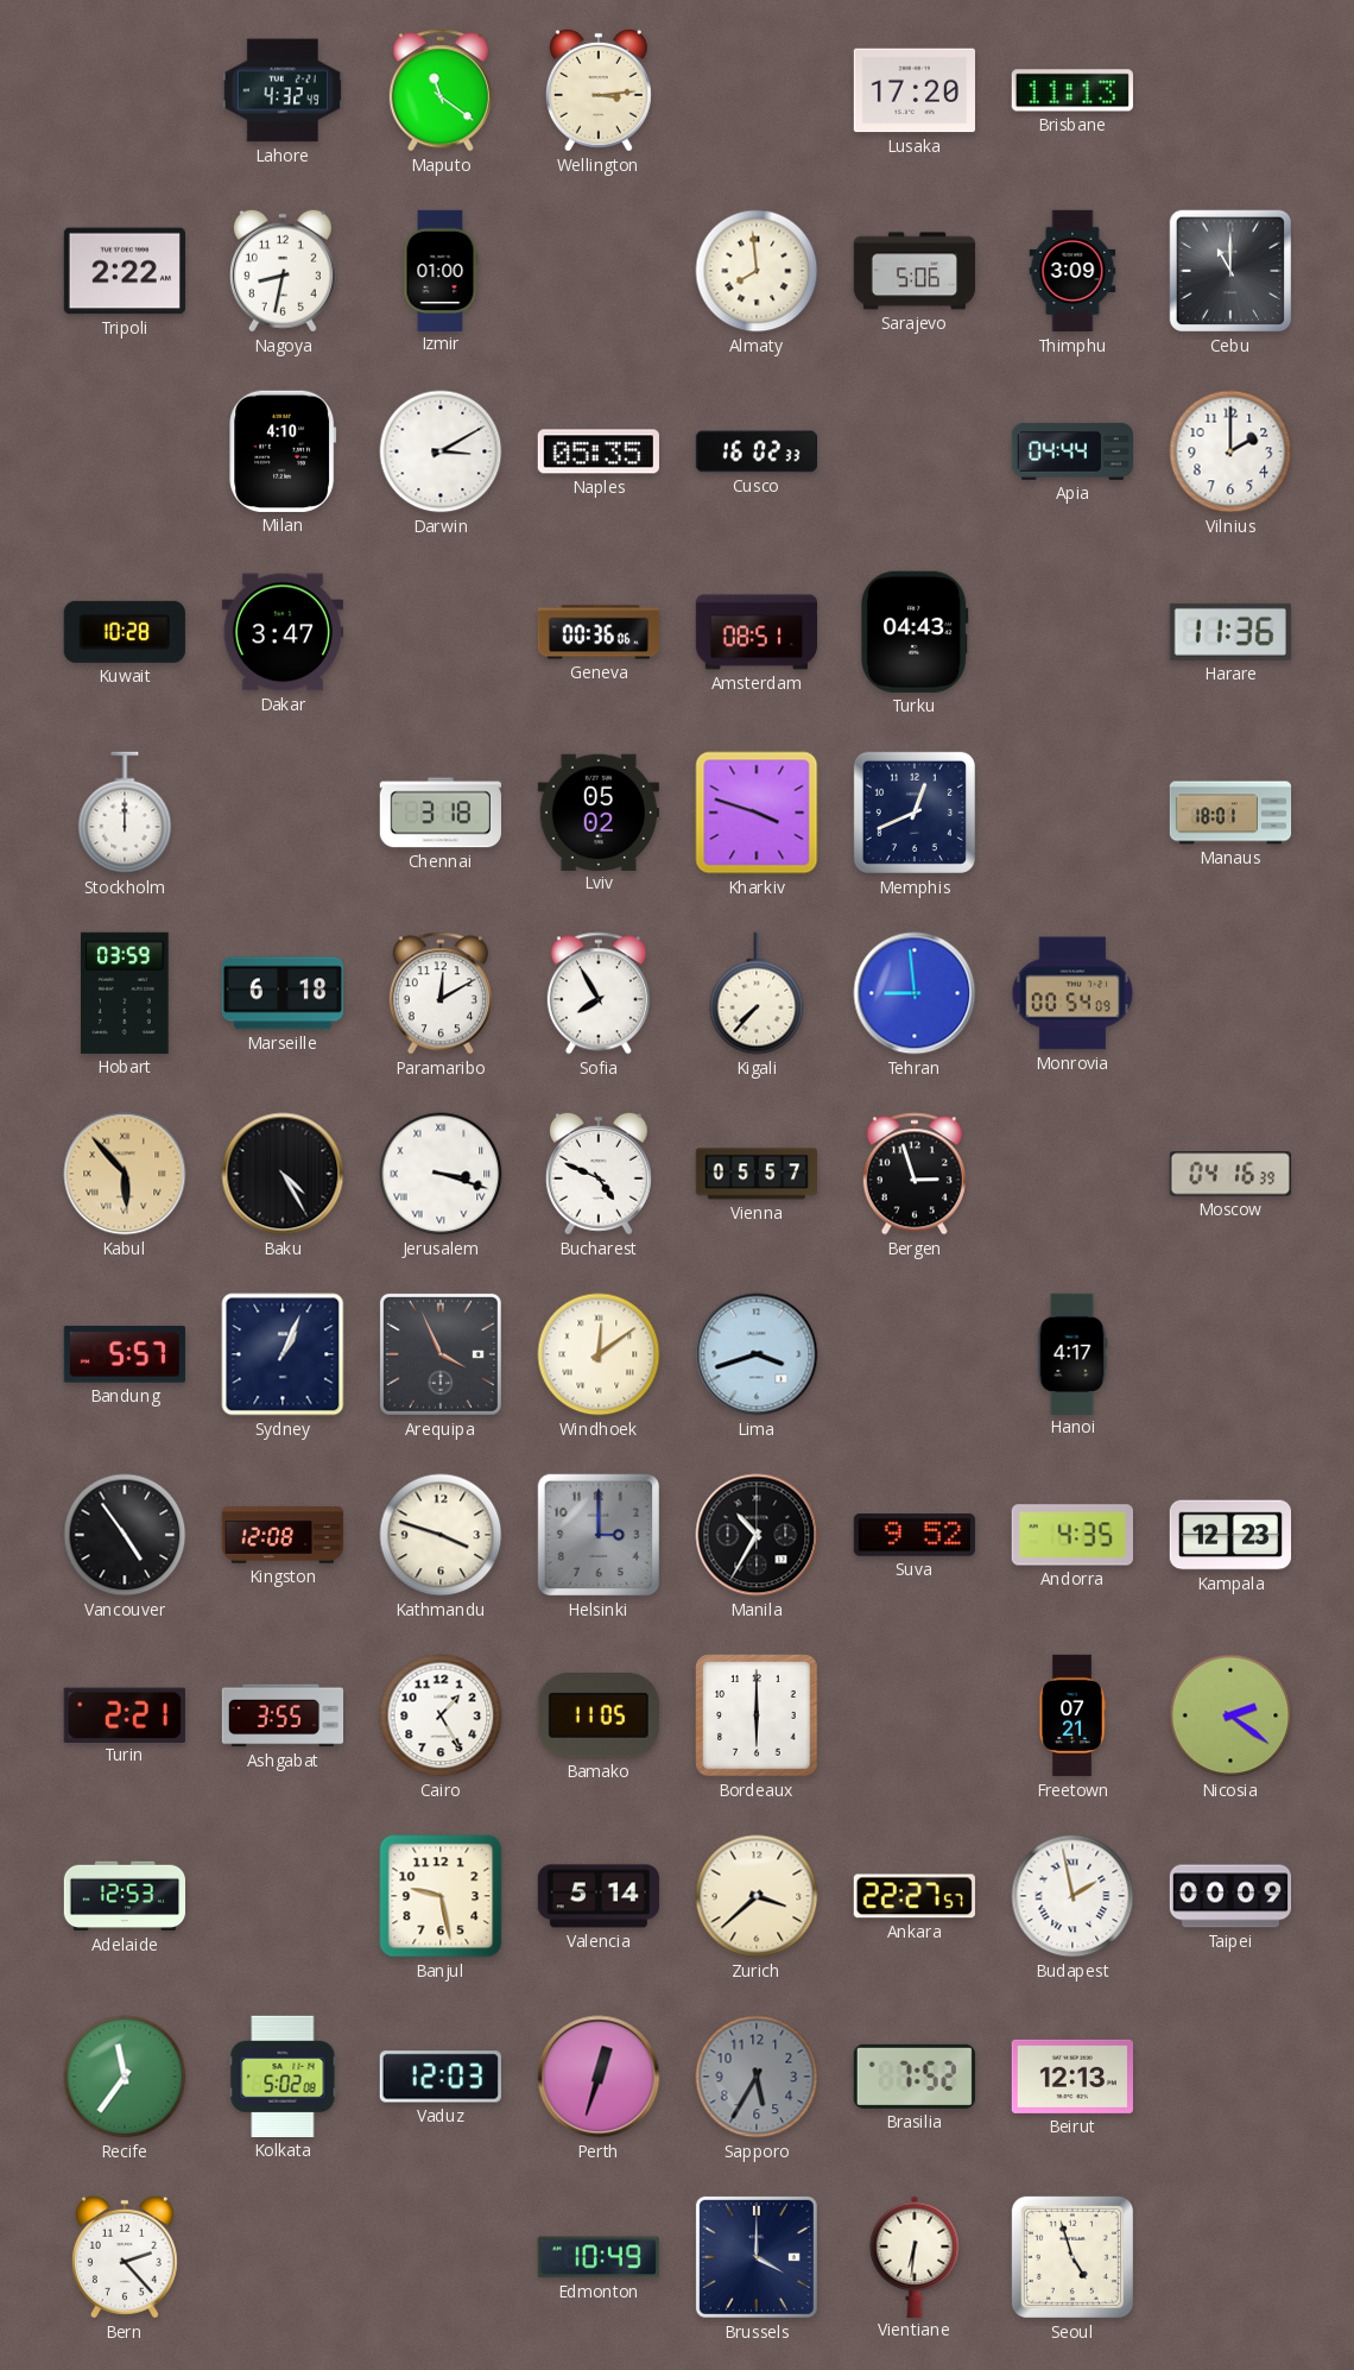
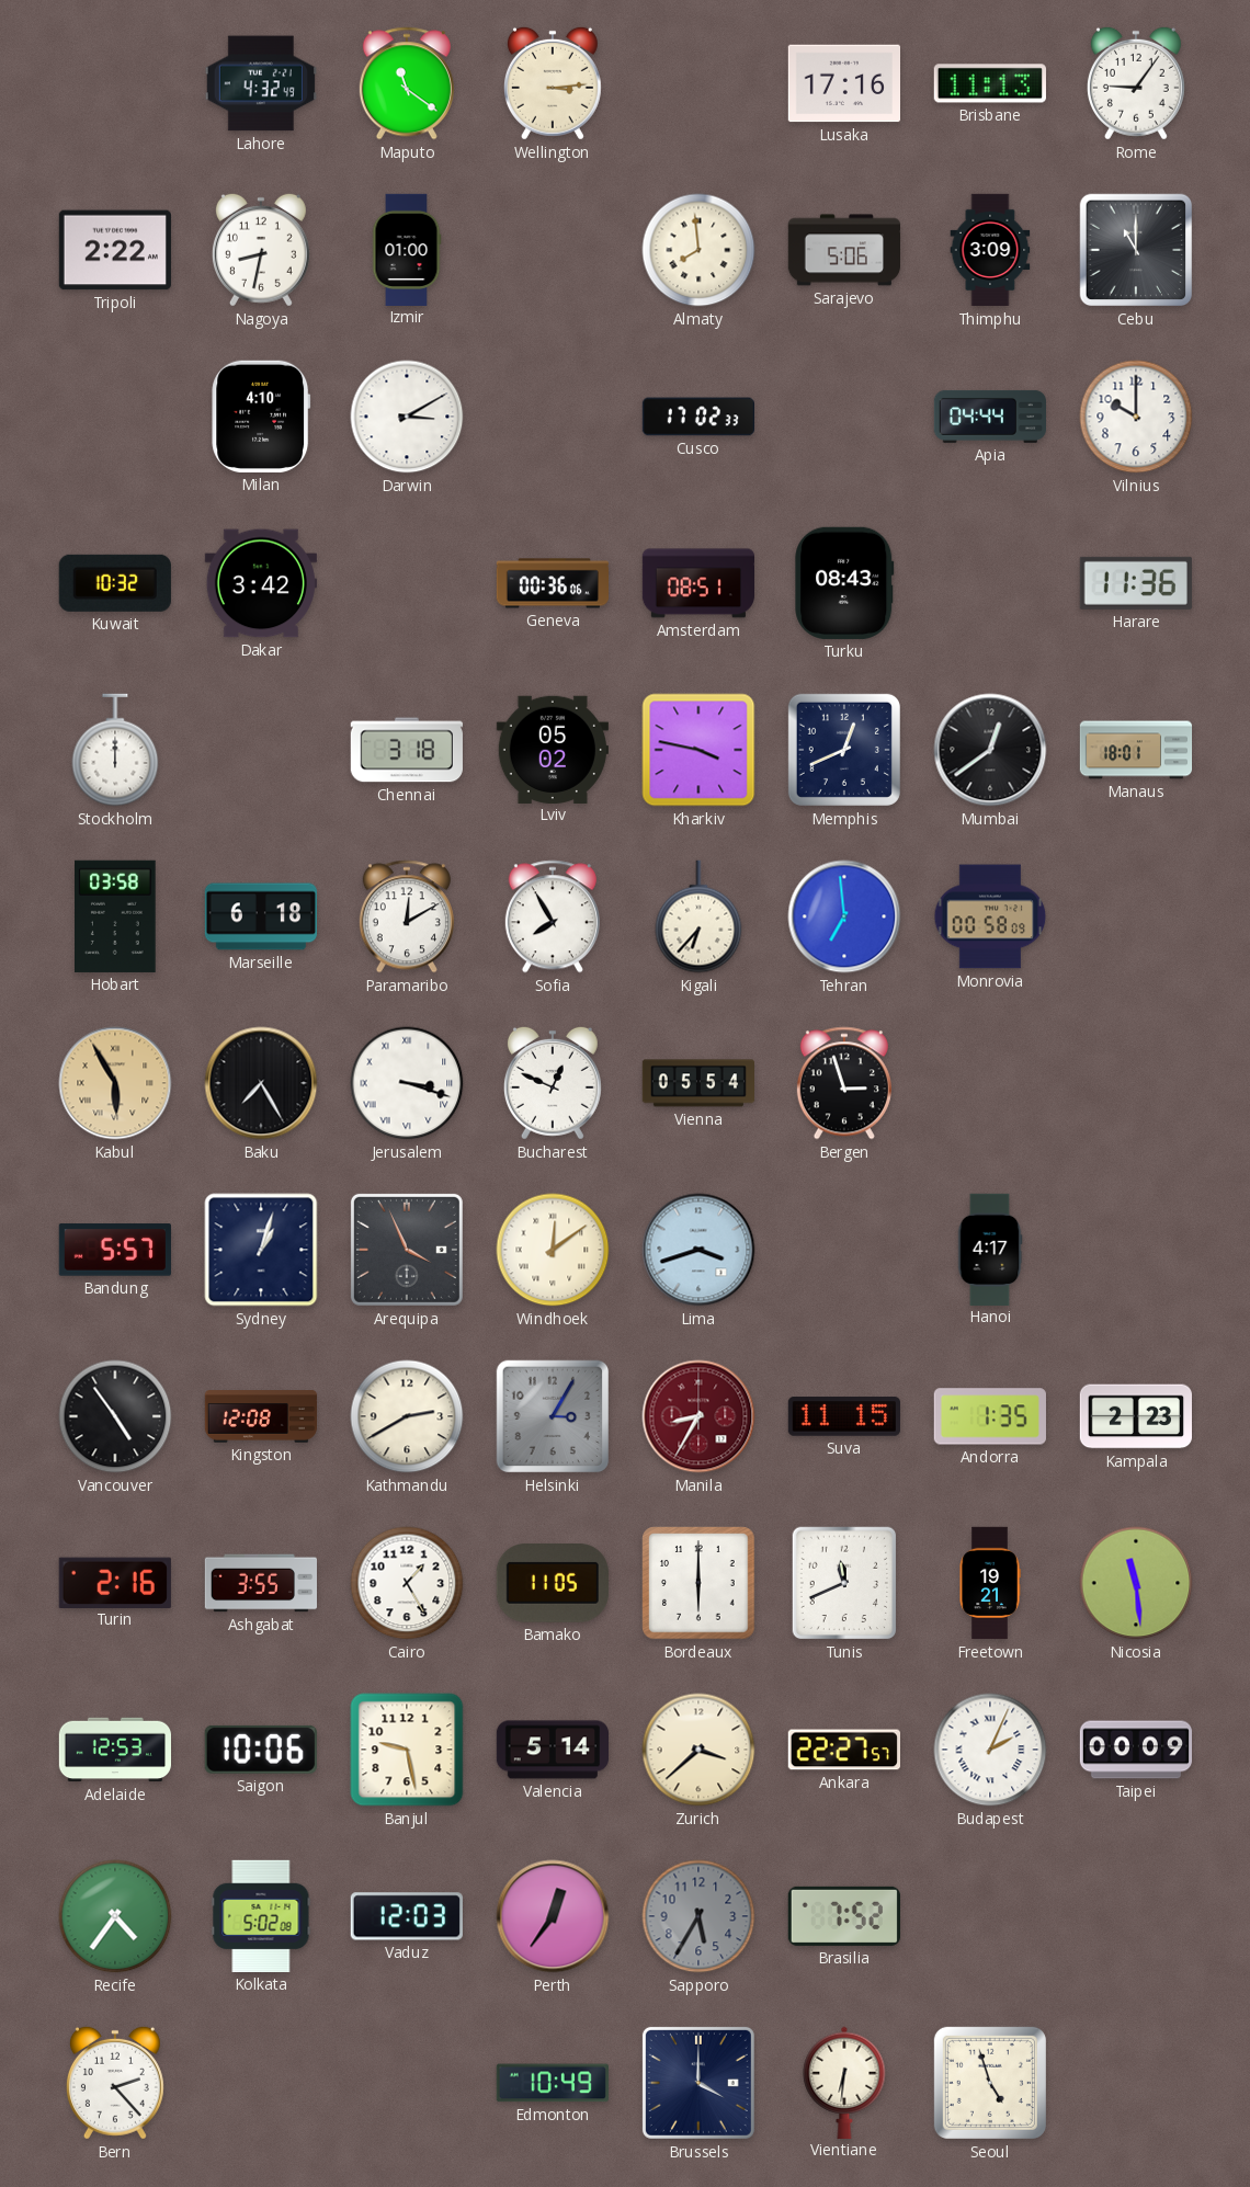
Lusaka: 17:20 -> 17:16 (843, 83)
Rome: none -> 9:06 (1136, 83)
Naples: 05:35 -> none (599, 451)
Cusco: 16:02 -> 17:02 (697, 417)
Vilnius: 2:00 -> 10:00 (1136, 417)
Kuwait: 10:28 -> 10:32 (115, 583)
Dakar: 3:47 -> 3:42 (260, 583)
Turku: 04:43 -> 08:43 (844, 583)
Kharkiv: 3:48 -> 3:47 (698, 750)
Mumbai: none -> 12:39 (990, 750)
Hobart: 03:59 -> 03:58 (116, 916)
Kigali: 7:37 -> 6:37 (698, 916)
Tehran: 8:59 -> 6:59 (844, 916)
Monrovia: 00:54 -> 00:58 (990, 916)
Kabul: 5:53 -> 5:55 (115, 1083)
Baku: 4:25 -> 7:25 (261, 1083)
Bucharest: 4:49 -> 12:49 (553, 1083)
Vienna: 05:57 -> 05:54 (697, 1083)
Moscow: 04:16 -> none (1230, 1174)
Sydney: 1:04 -> 1:03 (261, 1250)
Kathmandu: 3:48 -> 2:40 (407, 1416)
Helsinki: 3:00 -> 3:05 (553, 1416)
Manila: 10:35 -> 8:35 (698, 1416)
Manila dial: black -> burgundy (698, 1416)
Suva: 9:52 -> 11:15 (844, 1416)
Andorra: 4:35 -> 1:35 (990, 1416)
Kampala: 12:23 -> 2:23 (1135, 1416)
Turin: 2:21 -> 2:16 (115, 1582)
Tunis: none -> 11:41 (844, 1583)
Freetown: 07:21 -> 19:21 (990, 1583)
Nicosia: 2:21 -> 11:29 (1136, 1583)
Saigon: none -> 10:06 (261, 1750)
Budapest: 1:58 -> 2:04 (990, 1750)
Recife: 11:36 -> 4:36 (115, 1916)
Perth: 12:33 -> 12:36 (553, 1916)
Beirut: 12:13 -> none (1073, 2077)
